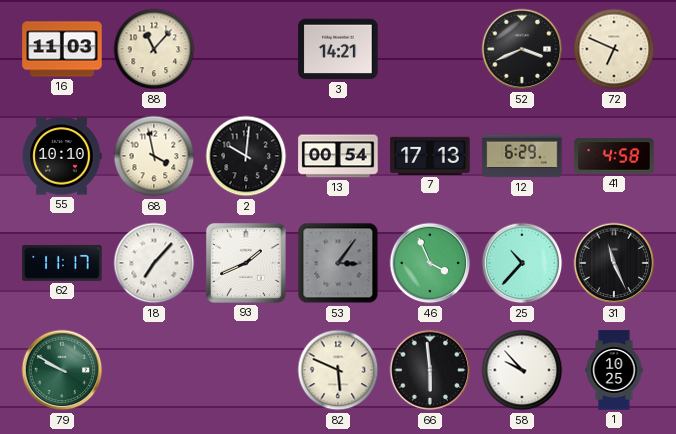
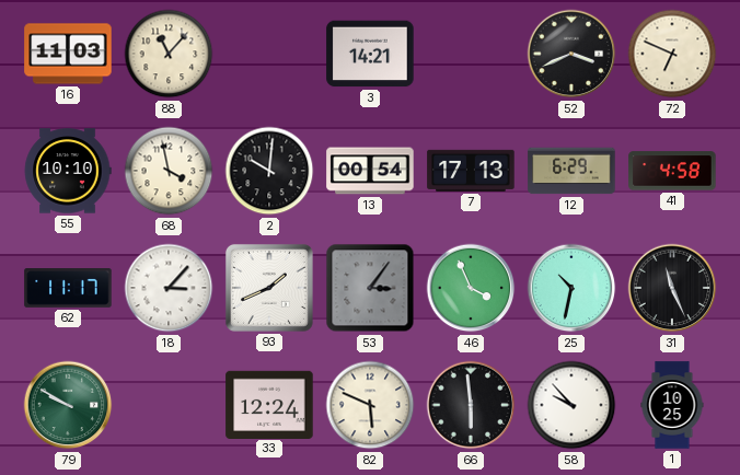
18: 7:07 -> 3:07 (169, 288)
25: 10:37 -> 10:32 (571, 288)
33: none -> 12:24 (269, 404)
